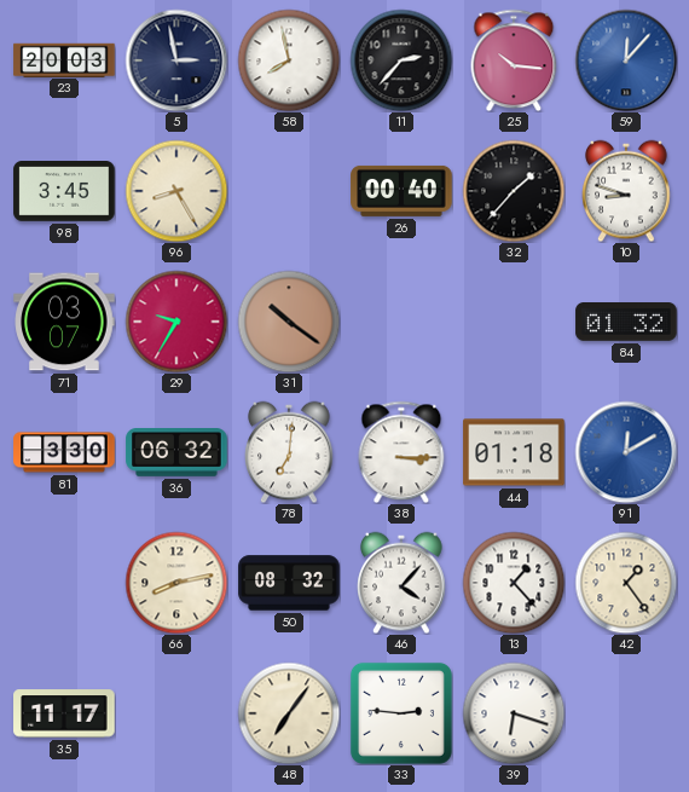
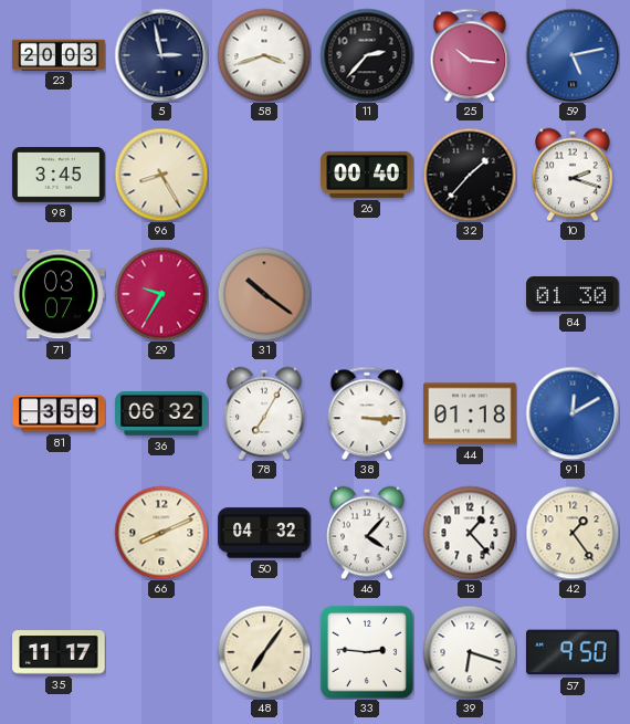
58: 7:58 -> 3:42 (264, 55)
59: 12:07 -> 5:13 (573, 55)
10: 8:48 -> 2:18 (573, 175)
84: 01:32 -> 01:30 (573, 295)
81: 3:30 -> 3:59 (59, 413)
78: 7:01 -> 7:05 (264, 413)
66: 8:13 -> 8:11 (161, 533)
50: 08:32 -> 04:32 (264, 533)
57: none -> 9:50 (573, 652)
